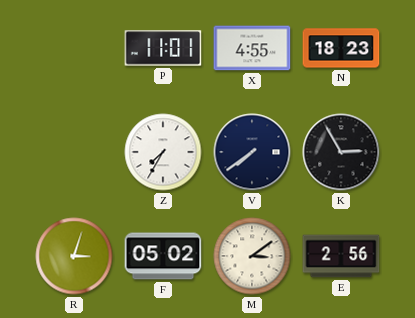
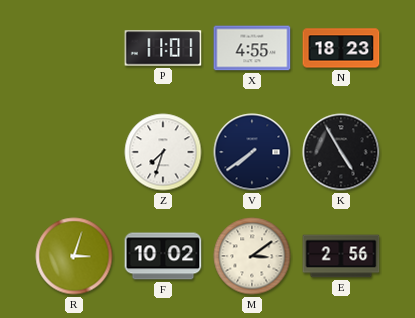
Z: 7:35 -> 7:33 (163, 152)
K: 2:55 -> 4:55 (341, 152)
F: 05:02 -> 10:02 (163, 256)
